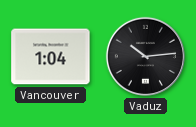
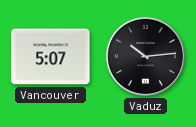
Vancouver: 1:04 -> 5:07 (51, 57)
